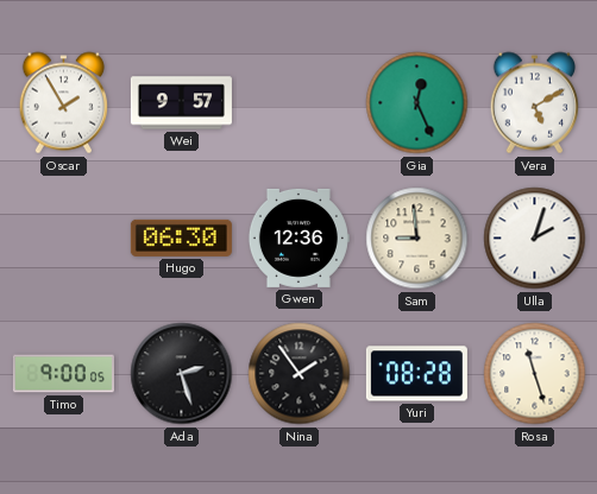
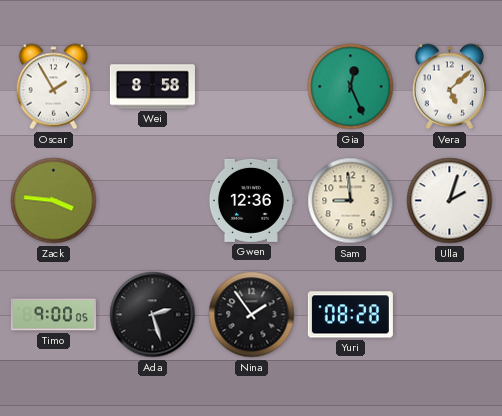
Wei: 9:57 -> 8:58 (152, 87)
Vera: 5:10 -> 5:08 (450, 87)
Zack: none -> 3:46 (54, 201)
Hugo: 06:30 -> none (181, 237)
Rosa: 11:27 -> none (535, 374)
